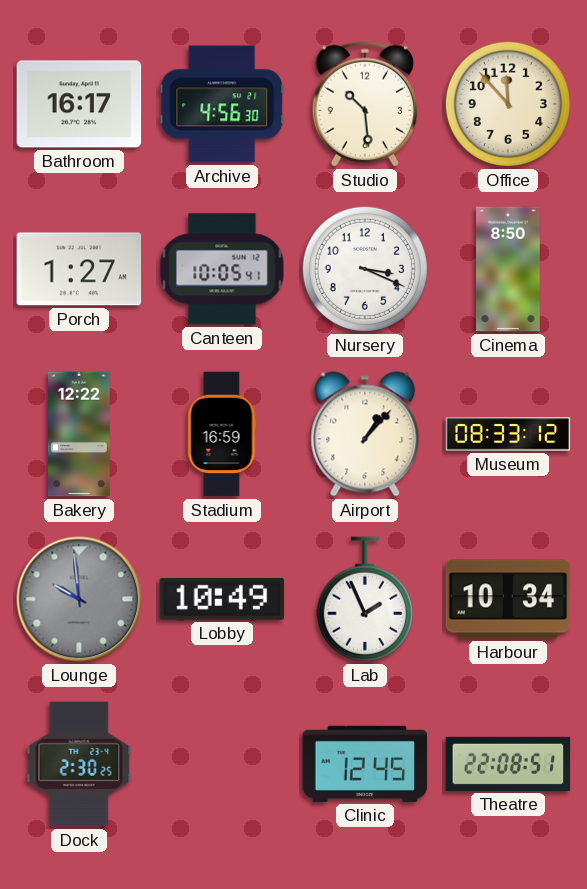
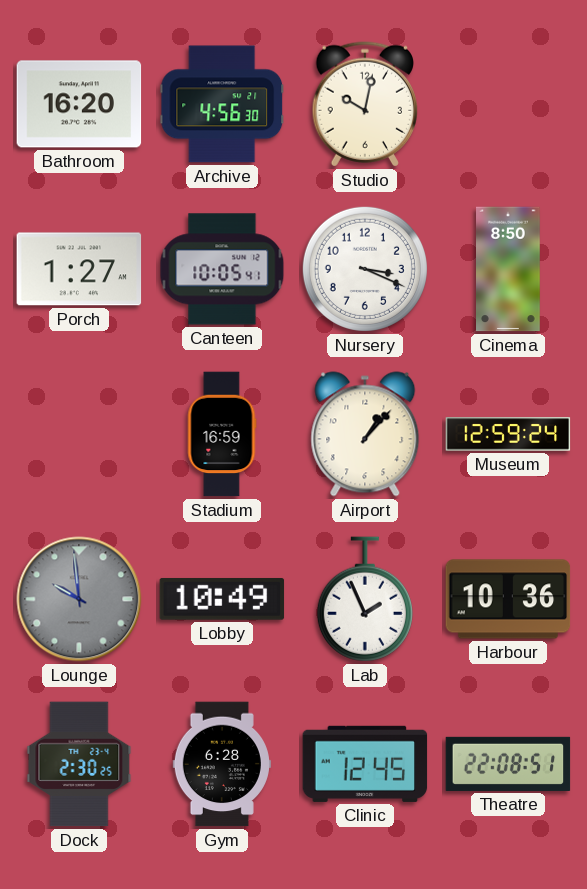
Bathroom: 16:17 -> 16:20 (79, 104)
Studio: 10:29 -> 10:02 (364, 104)
Office: 11:53 -> none (508, 104)
Bakery: 12:22 -> none (80, 434)
Museum: 08:33 -> 12:59 (508, 434)
Harbour: 10:34 -> 10:36 (508, 599)
Gym: none -> 6:28 (222, 764)
